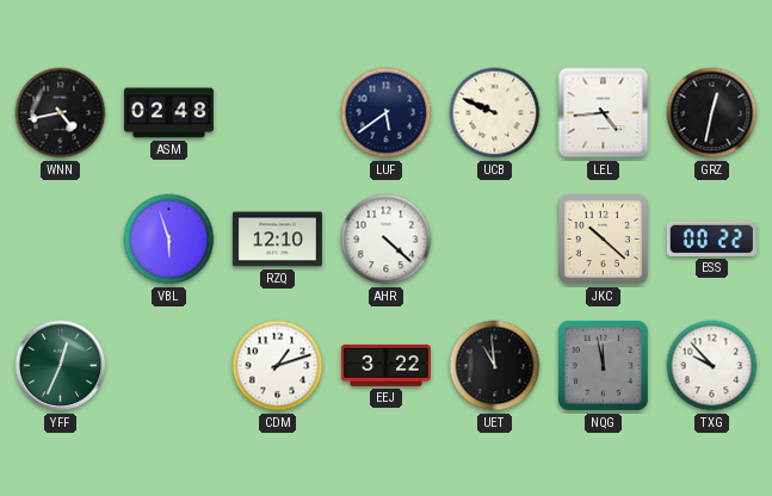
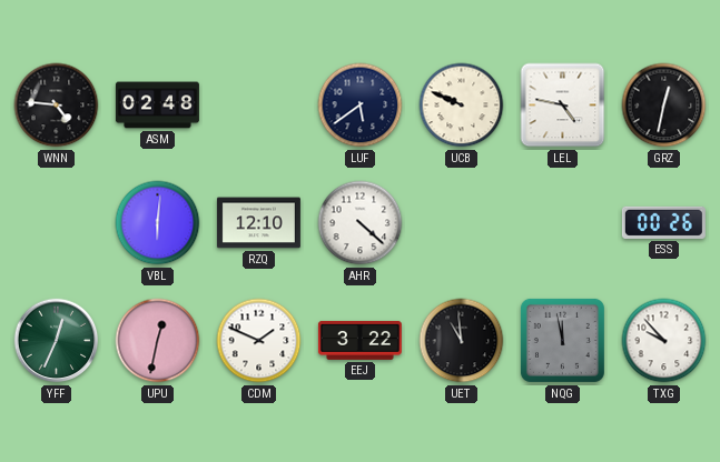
WNN: 4:43 -> 4:46 (57, 106)
LEL: 4:44 -> 4:47 (563, 106)
VBL: 5:57 -> 6:01 (158, 223)
JKC: 10:22 -> none (603, 238)
ESS: 00:22 -> 00:26 (663, 222)
UPU: none -> 12:32 (158, 341)
CDM: 1:12 -> 1:49 (259, 341)
